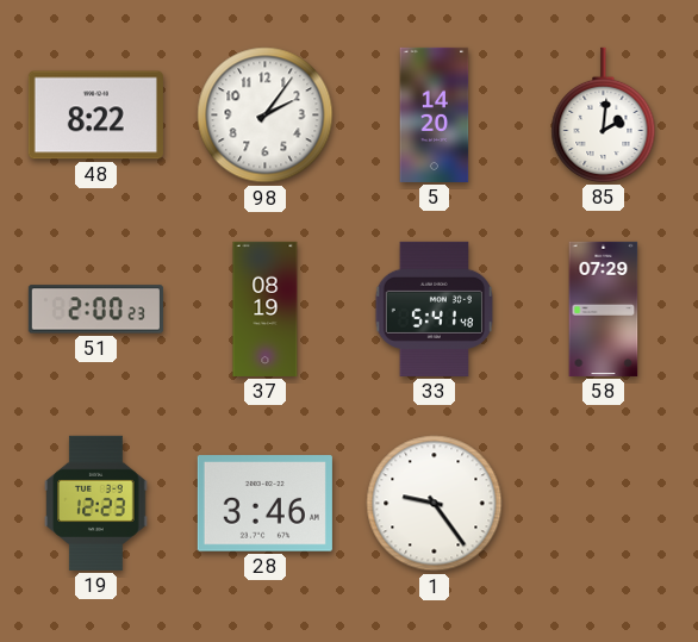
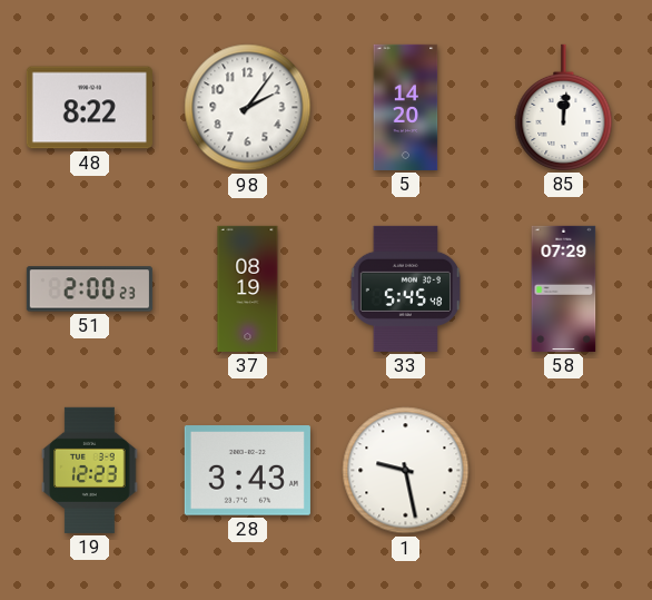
85: 2:01 -> 12:01 (564, 107)
33: 5:41 -> 5:45 (405, 288)
28: 3:46 -> 3:43 (247, 471)
1: 9:24 -> 9:28 (406, 471)
